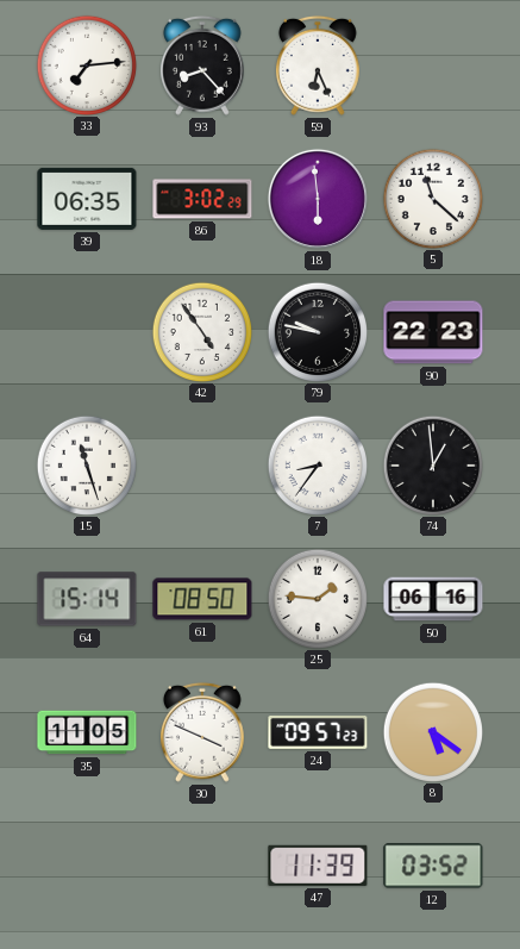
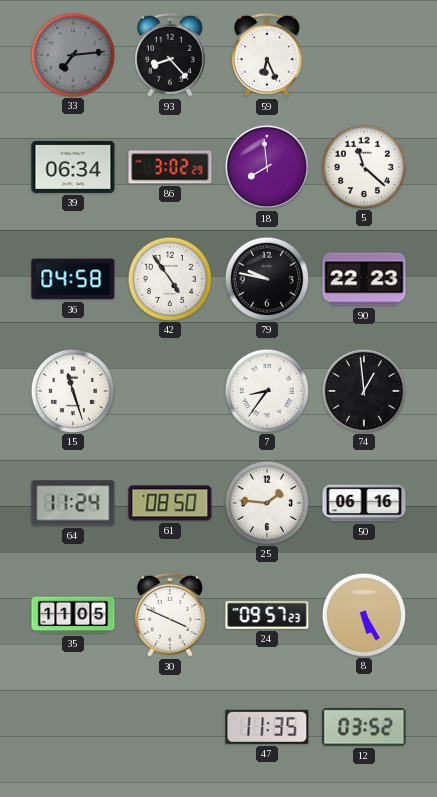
33 dial: white -> grey (72, 54)
39: 06:35 -> 06:34 (73, 167)
18: 5:59 -> 7:59 (267, 167)
36: none -> 04:58 (73, 279)
64: 15:14 -> 11:24 (73, 503)
8: 5:21 -> 5:25 (363, 614)
47: 11:39 -> 11:35 (267, 727)
